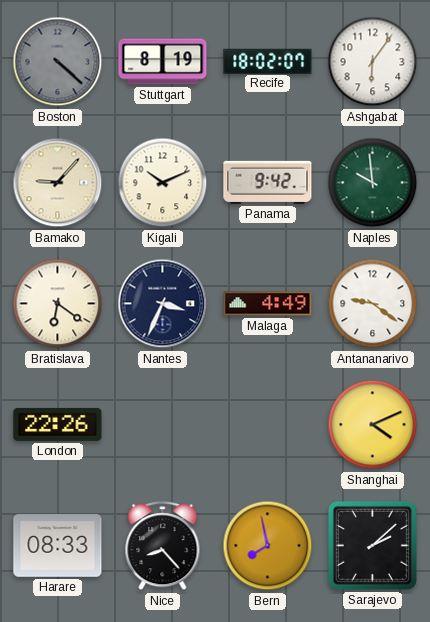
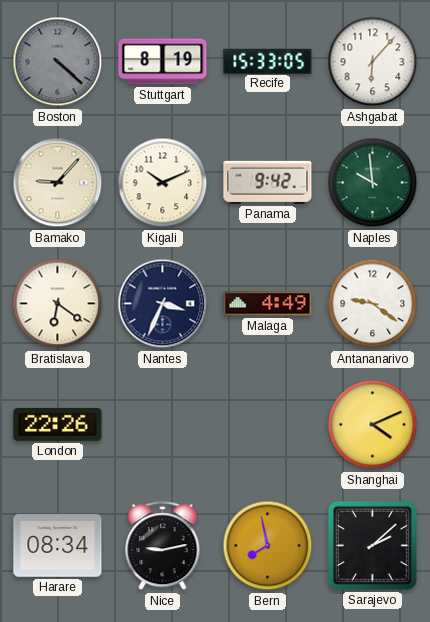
Recife: 18:02 -> 15:33 (268, 61)
Ashgabat: 6:06 -> 6:07 (373, 62)
Harare: 08:33 -> 08:34 (58, 546)
Nice: 8:23 -> 9:13 (163, 546)
